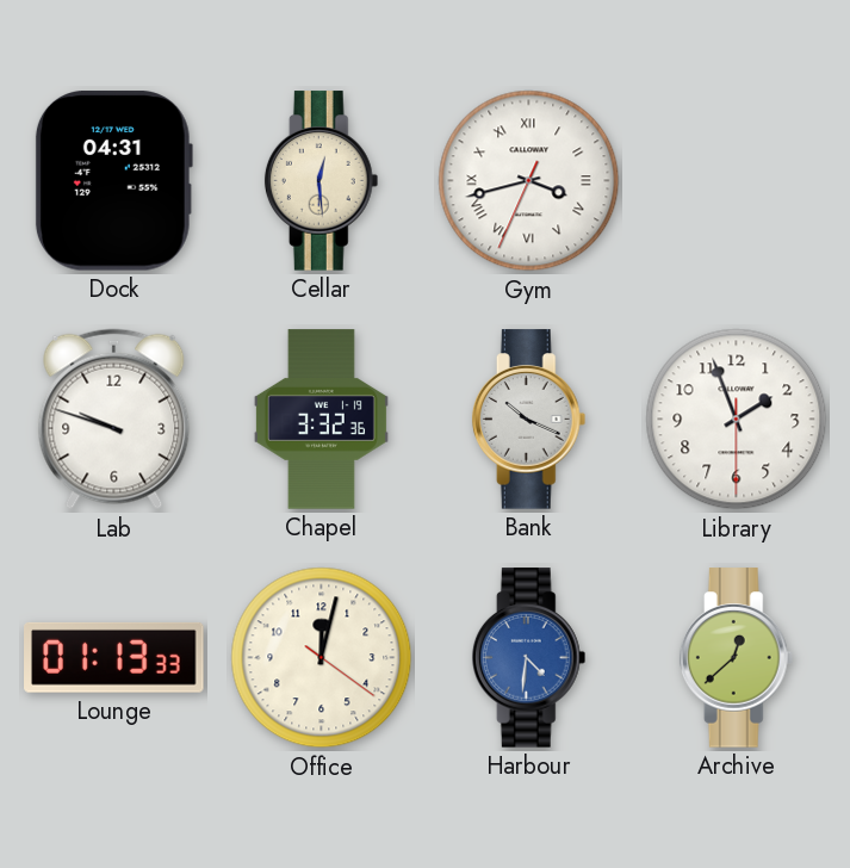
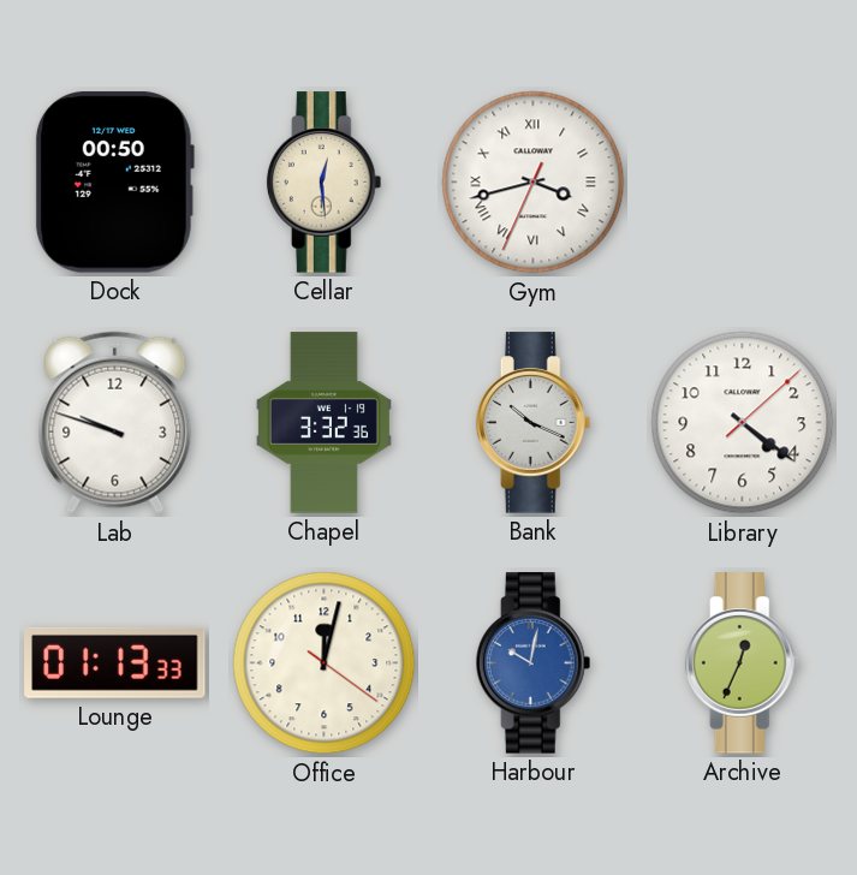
Dock: 04:31 -> 00:50 (114, 183)
Library: 1:56 -> 4:21 (743, 423)
Harbour: 4:31 -> 10:02 (534, 663)
Archive: 12:38 -> 12:34 (743, 663)
